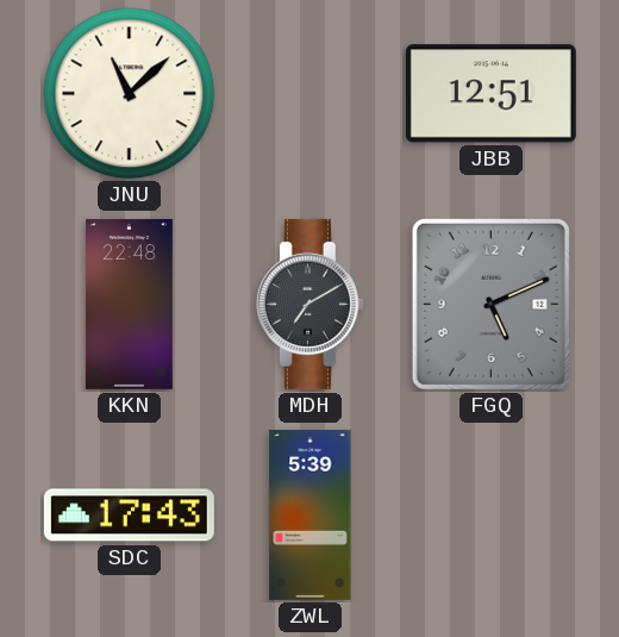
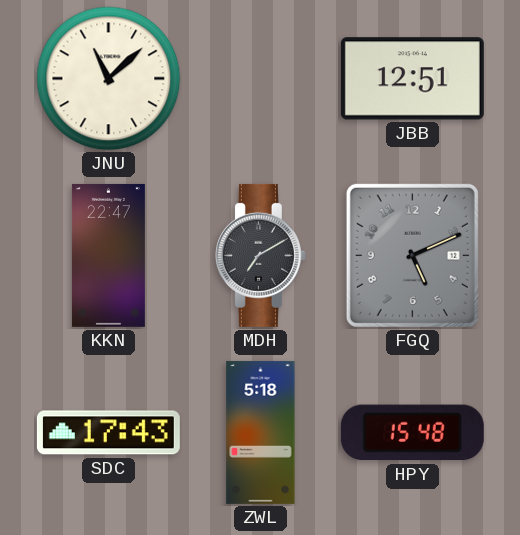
KKN: 22:48 -> 22:47 (108, 255)
ZWL: 5:39 -> 5:18 (261, 432)
HPY: none -> 15:48 (412, 433)
